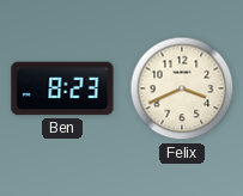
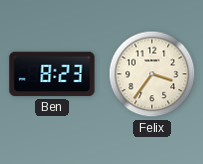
Felix: 3:41 -> 3:36 (152, 74)
